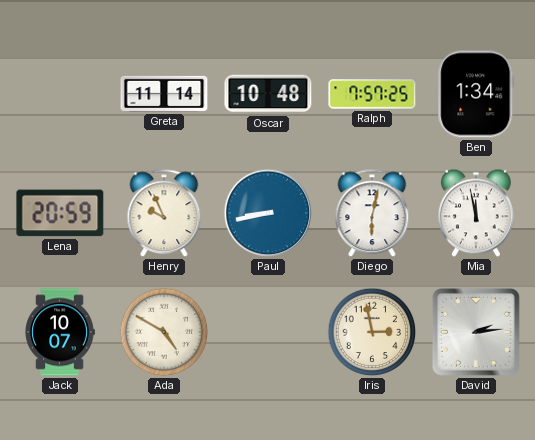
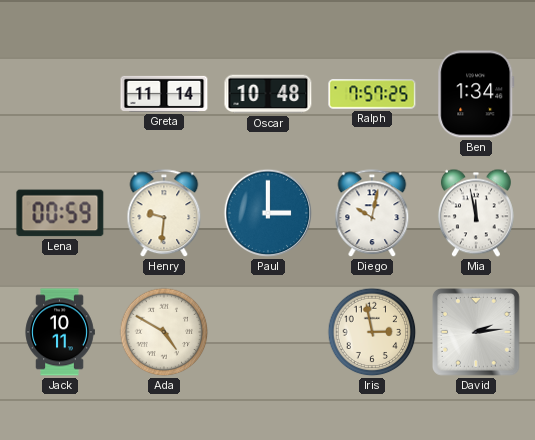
Lena: 20:59 -> 00:59 (60, 213)
Henry: 9:56 -> 9:31 (164, 214)
Paul: 8:43 -> 3:00 (268, 213)
Diego: 6:02 -> 10:02 (372, 214)
Jack: 10:07 -> 10:11 (60, 332)
